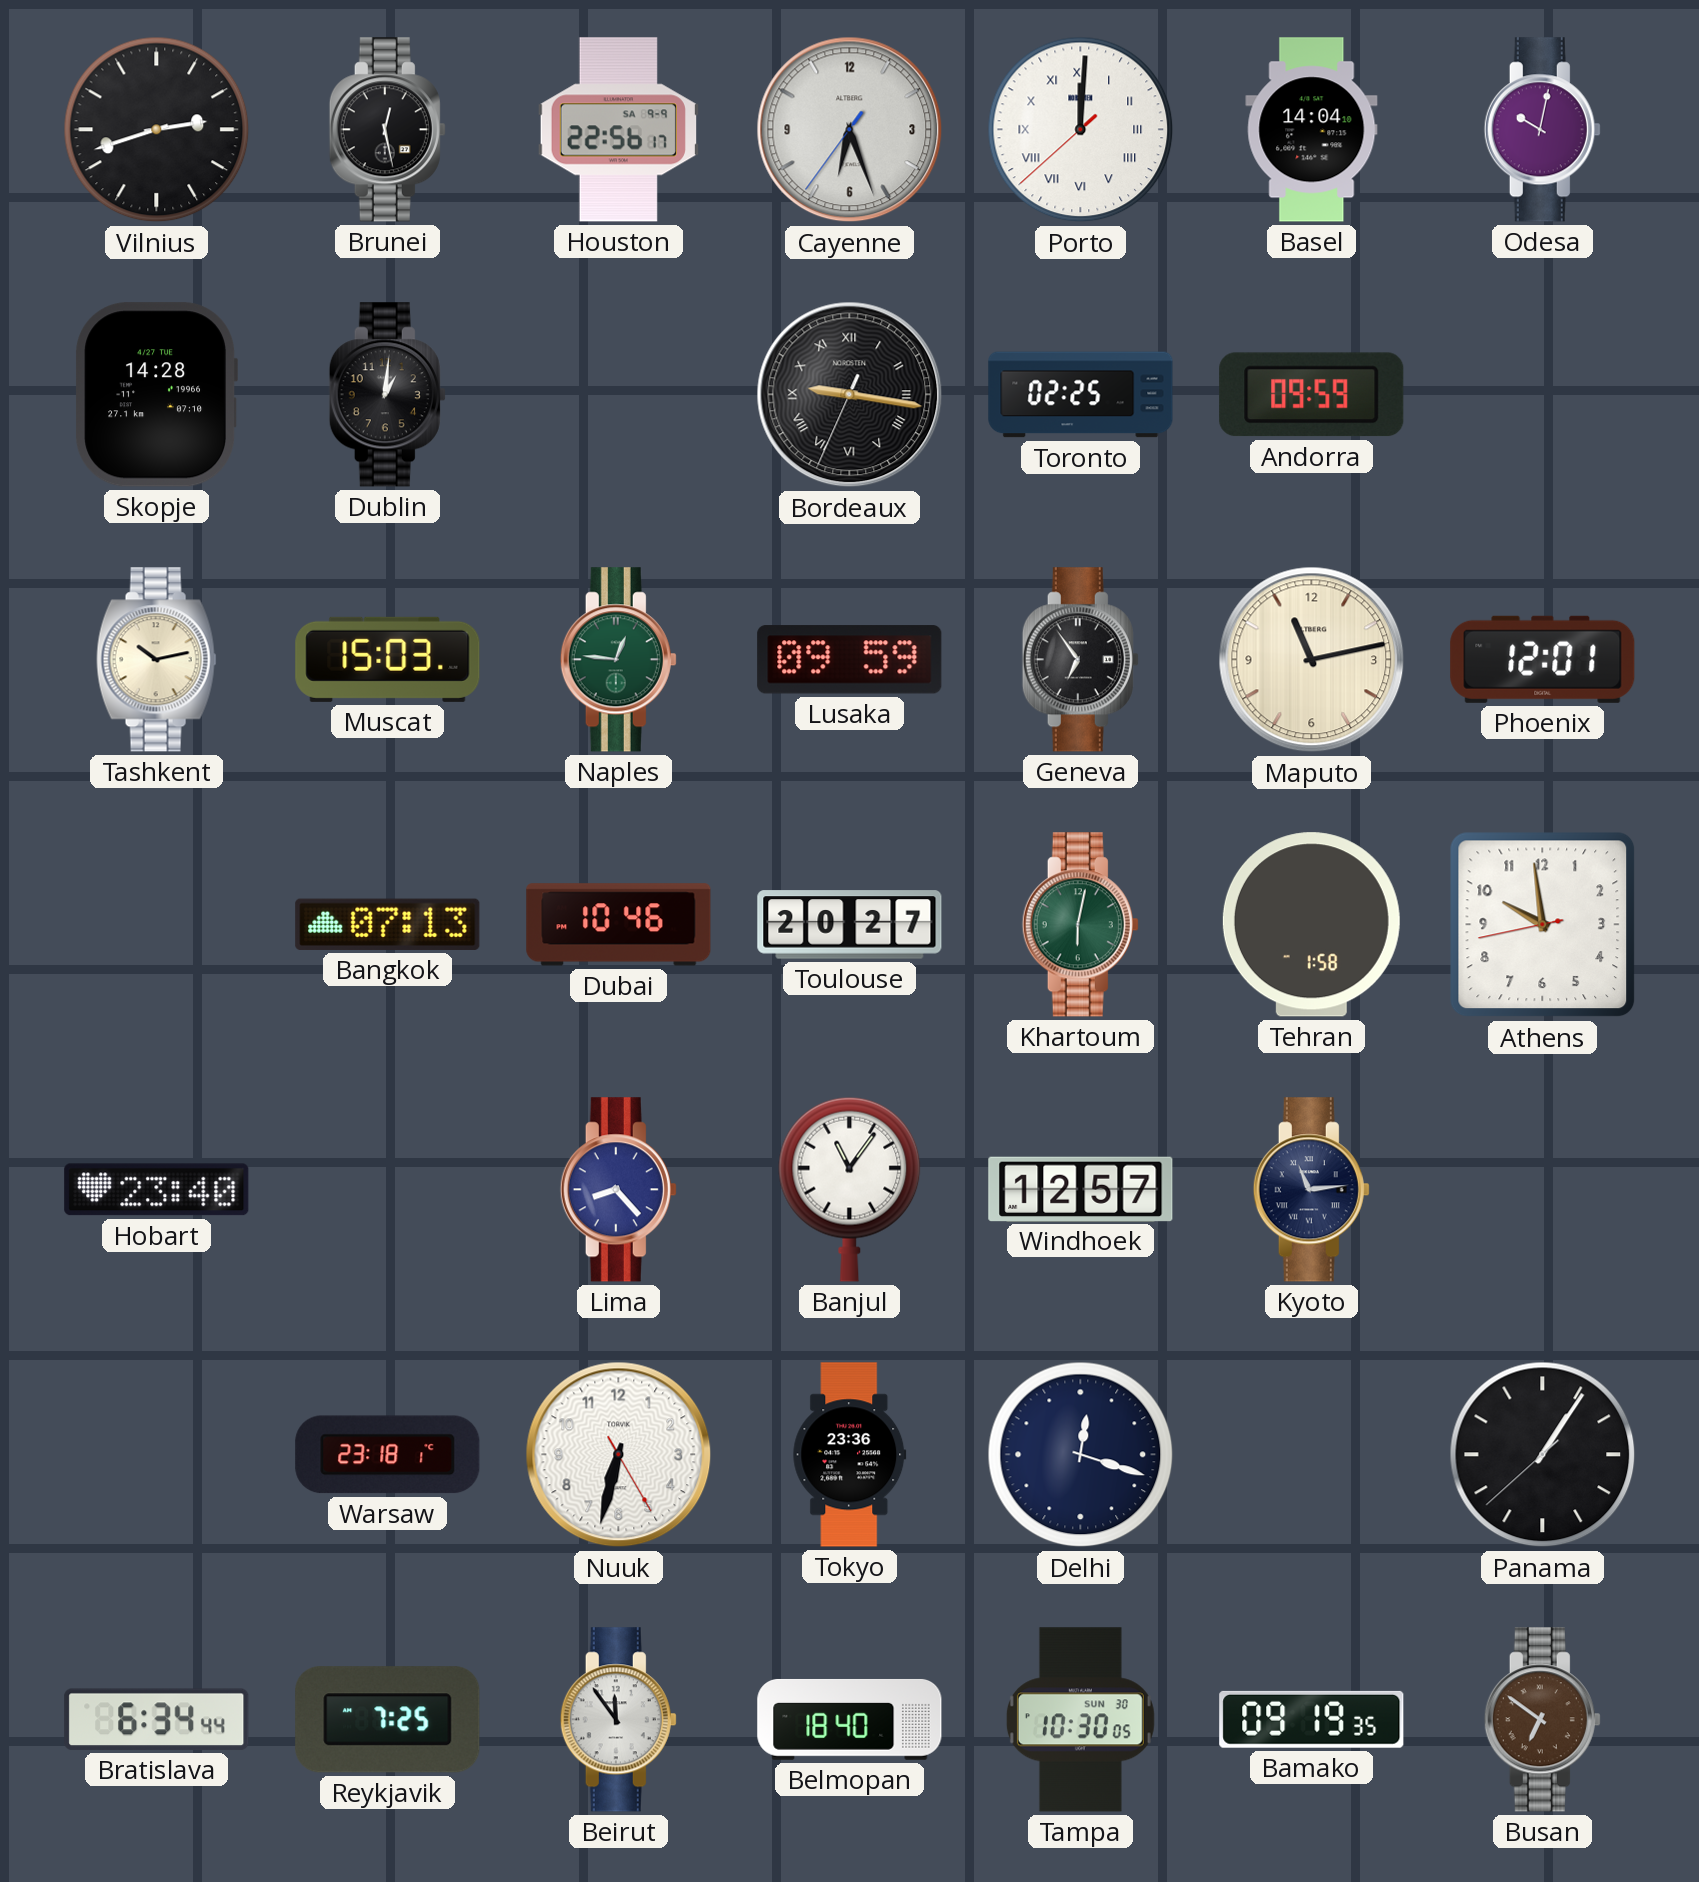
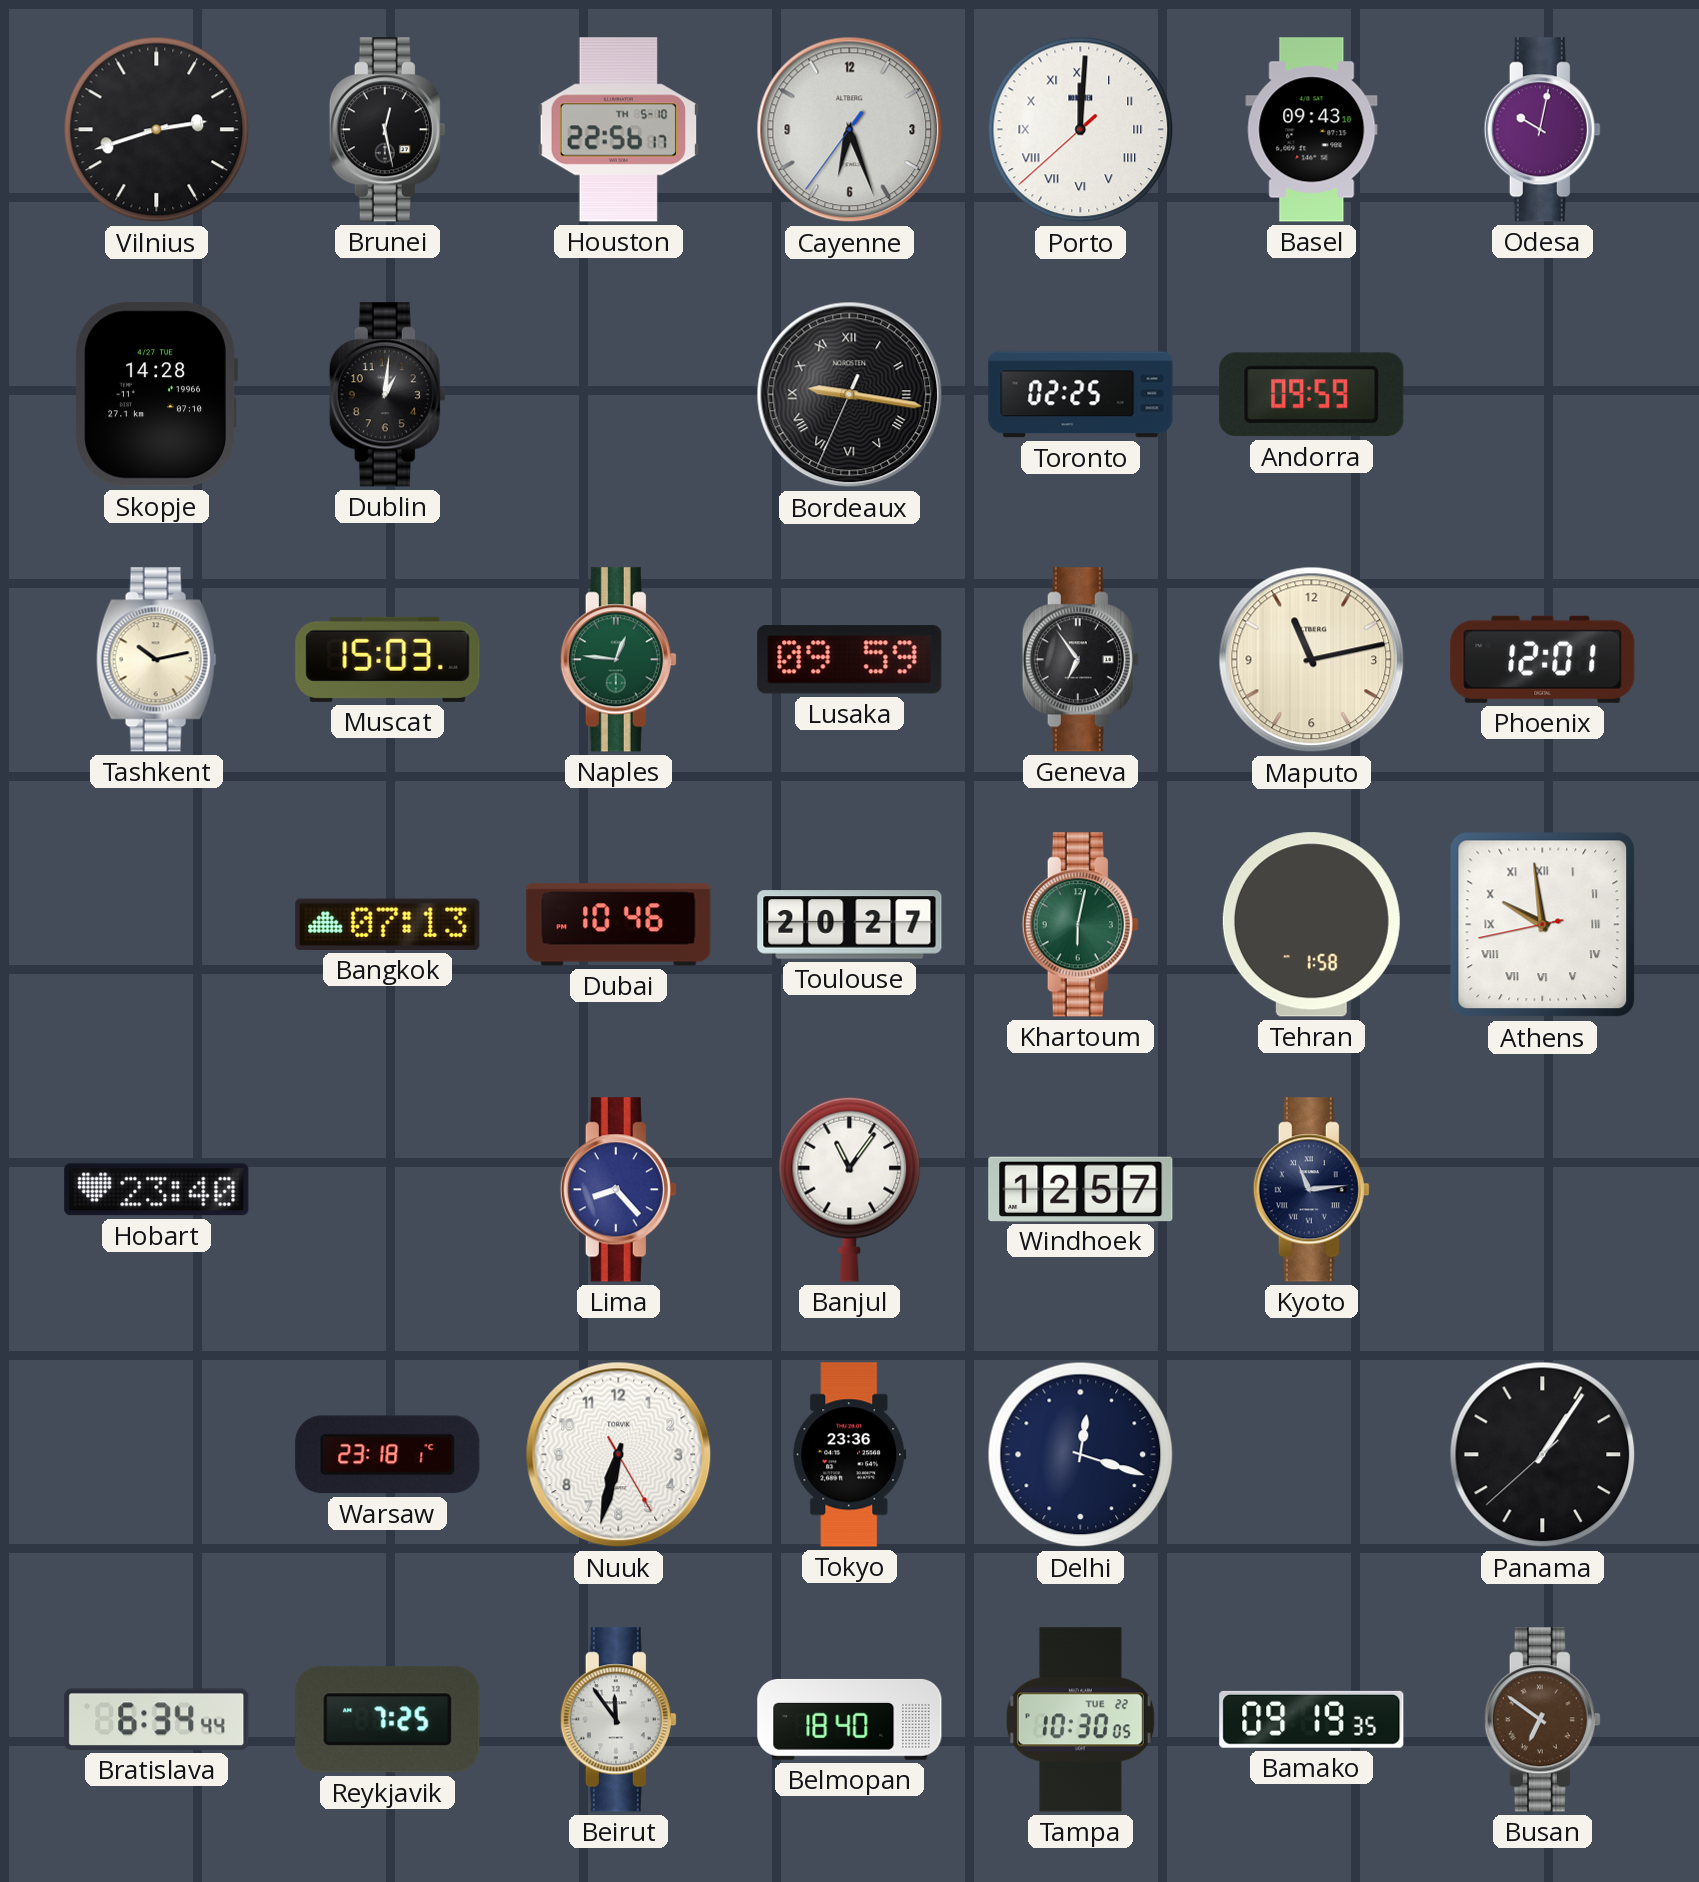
Houston date: SA 9-9 -> TH 5-10 (618, 130)
Basel: 14:04 -> 09:43 (1312, 130)
Athens numerals: Arabic -> Roman (1543, 925)
Tampa date: SUN 30 -> TUE 22 (1080, 1720)
